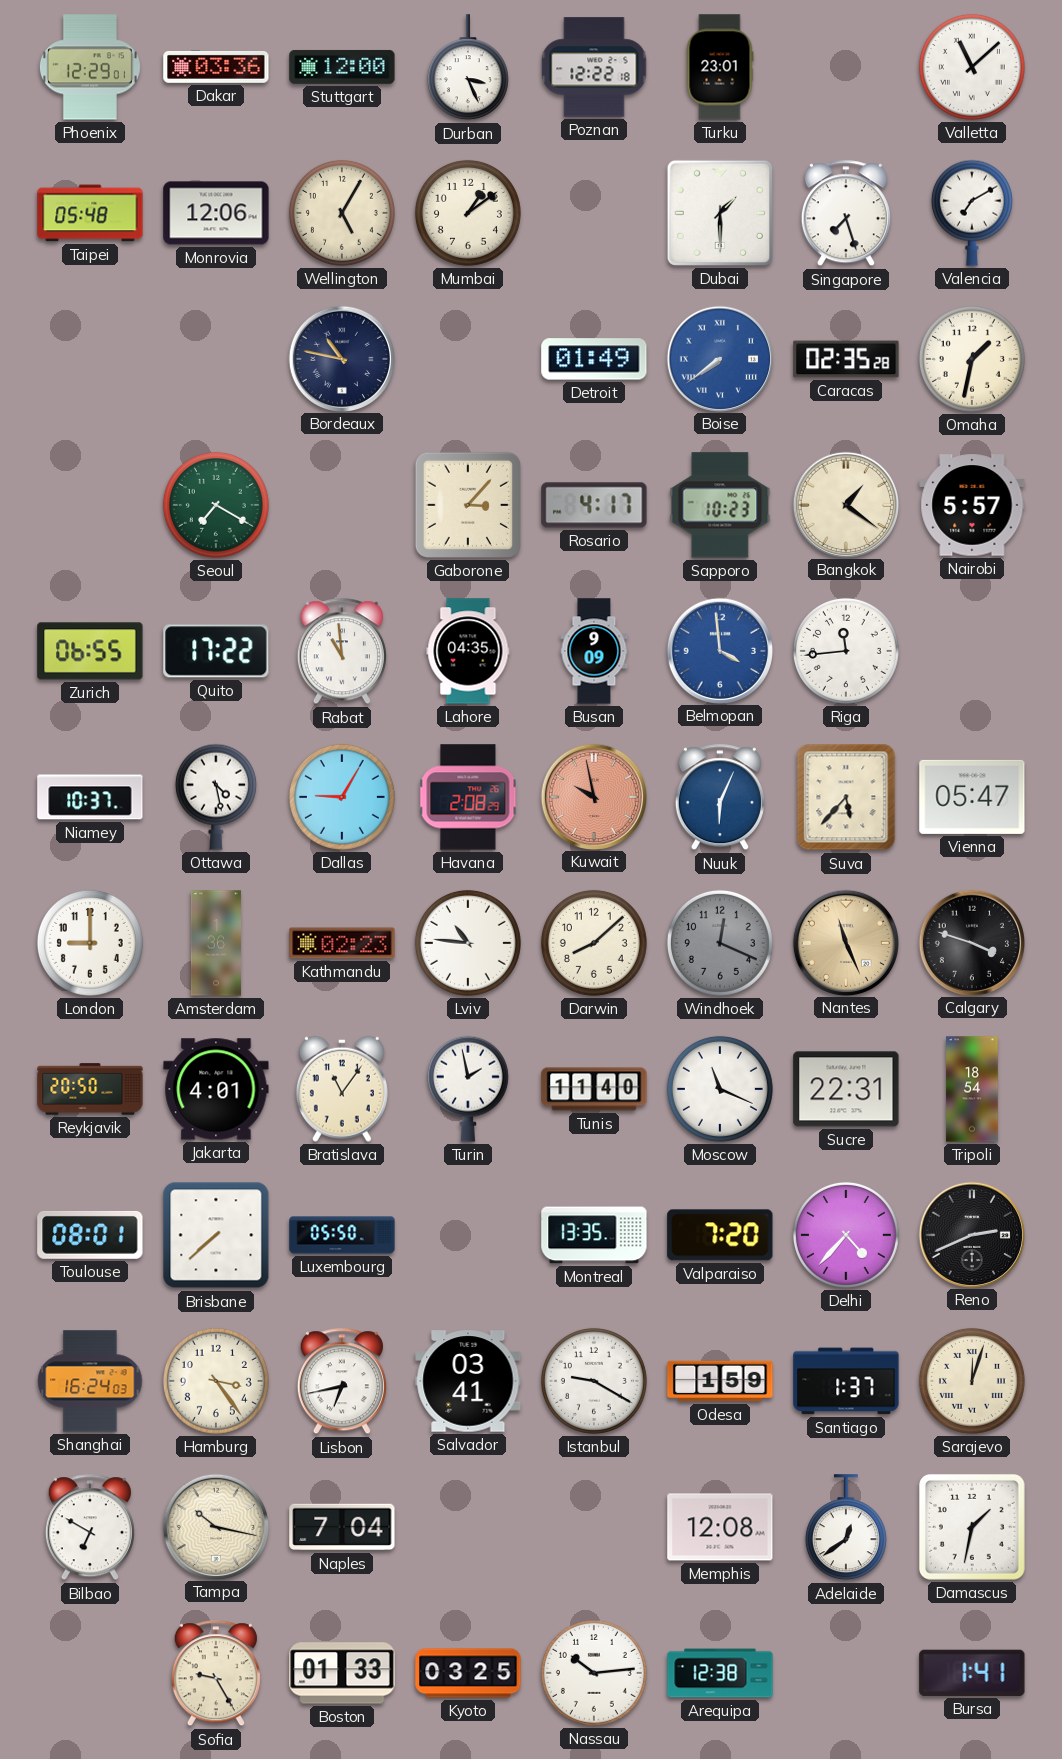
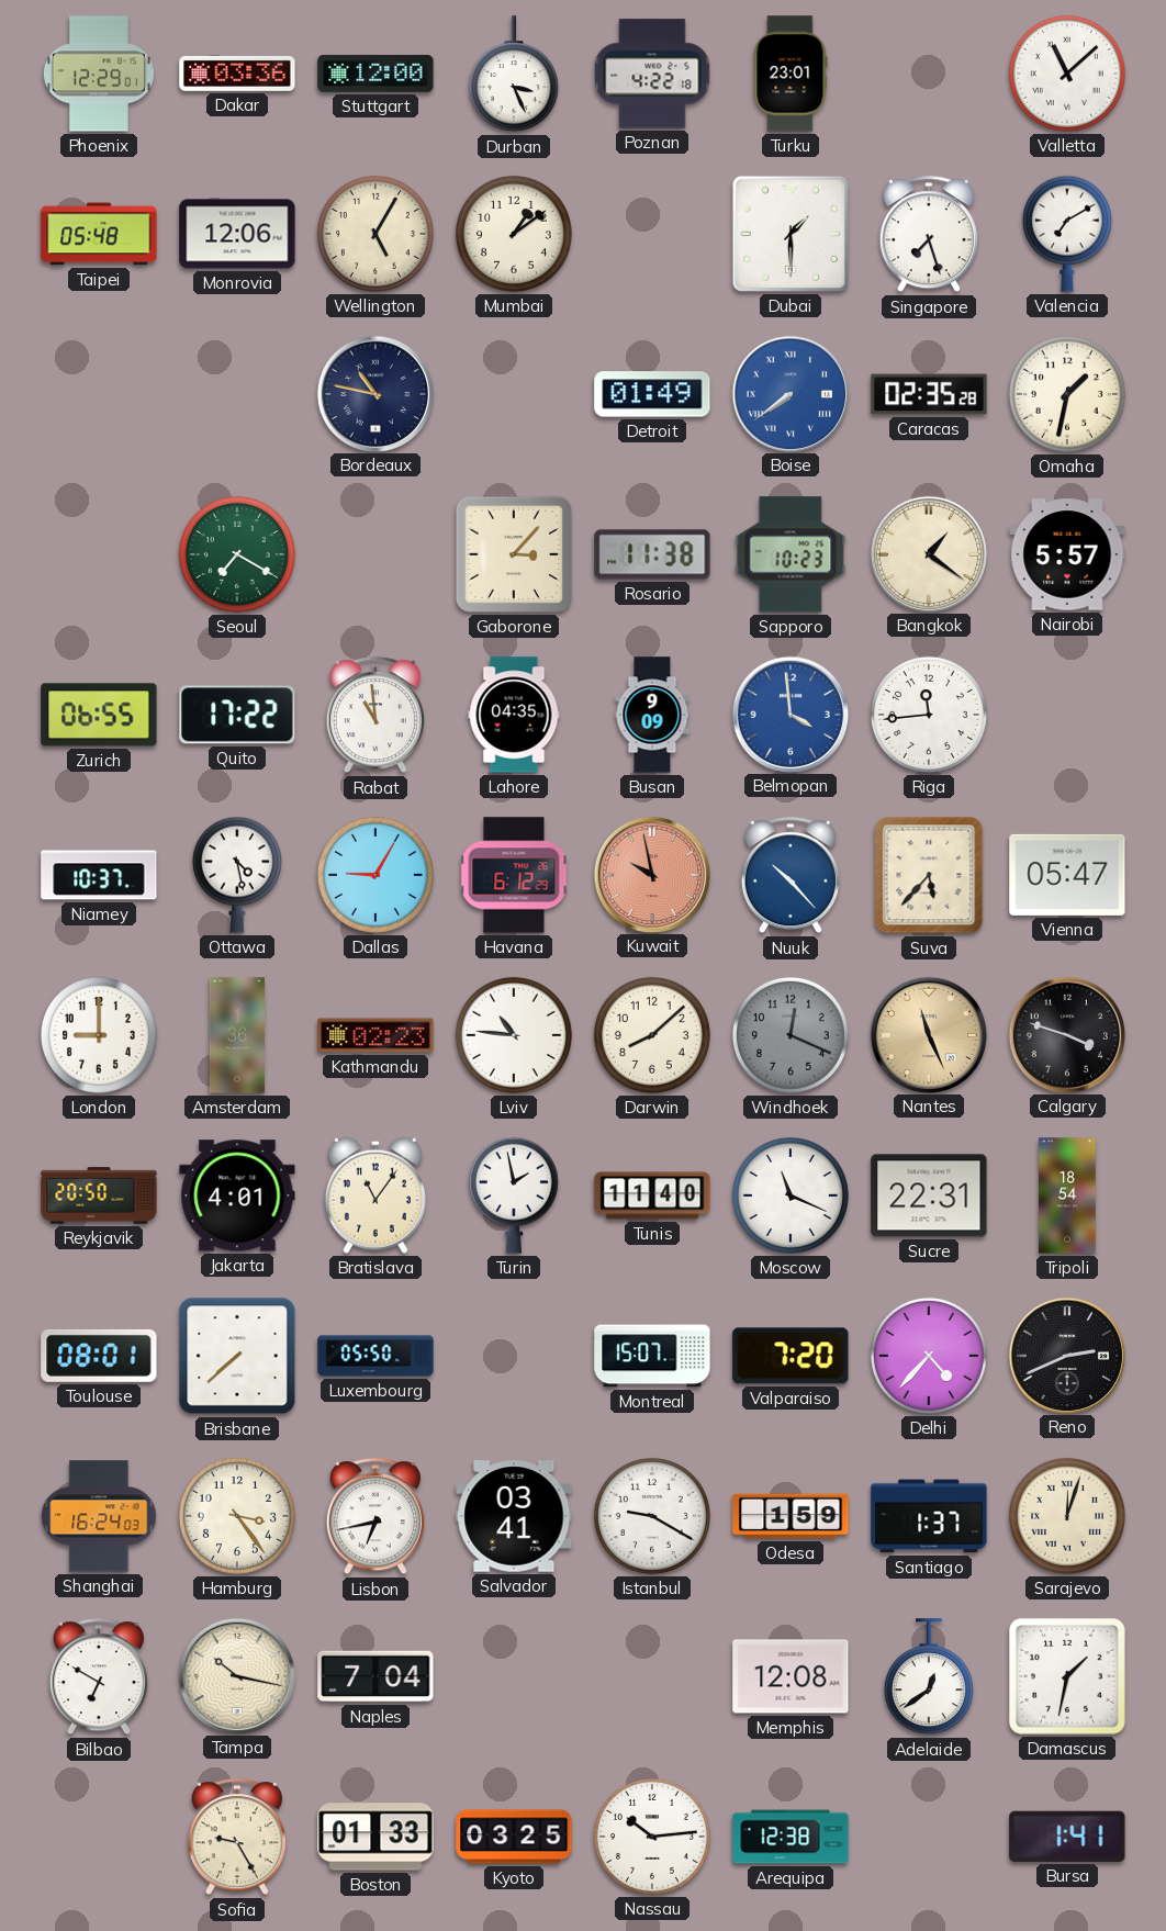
Poznan: 12:22 -> 4:22 (652, 74)
Rosario: 4:17 -> 11:38 (652, 554)
Havana: 2:08 -> 6:12 (514, 875)
Nuuk: 6:04 -> 10:23 (791, 876)
Montreal: 13:35 -> 15:07 (652, 1356)
